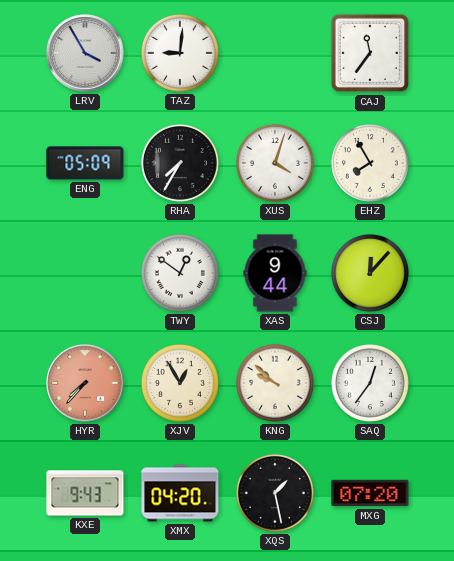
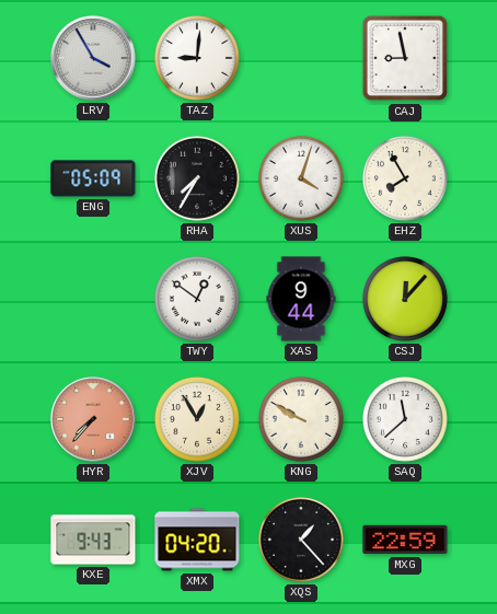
CAJ: 11:36 -> 8:58 (405, 58)
KNG: 9:52 -> 9:50 (301, 419)
SAQ: 12:36 -> 11:38 (405, 419)
XQS: 1:28 -> 1:23 (301, 540)
MXG: 07:20 -> 22:59 (405, 540)
